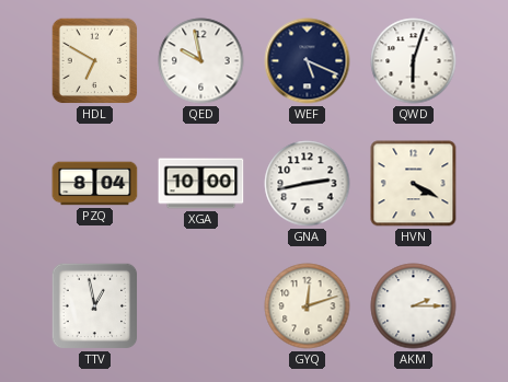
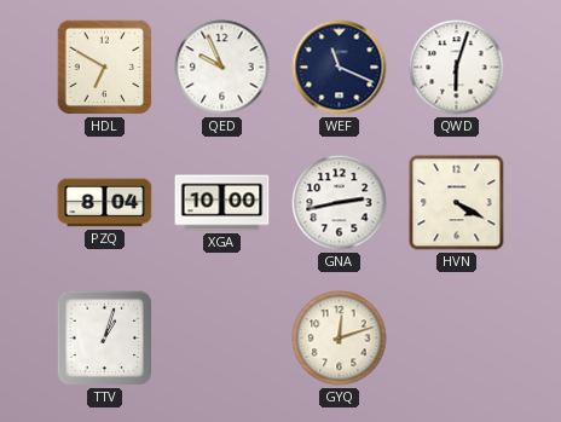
QED: 9:58 -> 9:56 (222, 68)
WEF: 5:19 -> 11:19 (340, 68)
TTV: 12:58 -> 1:03 (105, 339)
AKM: 2:15 -> none (414, 306)
